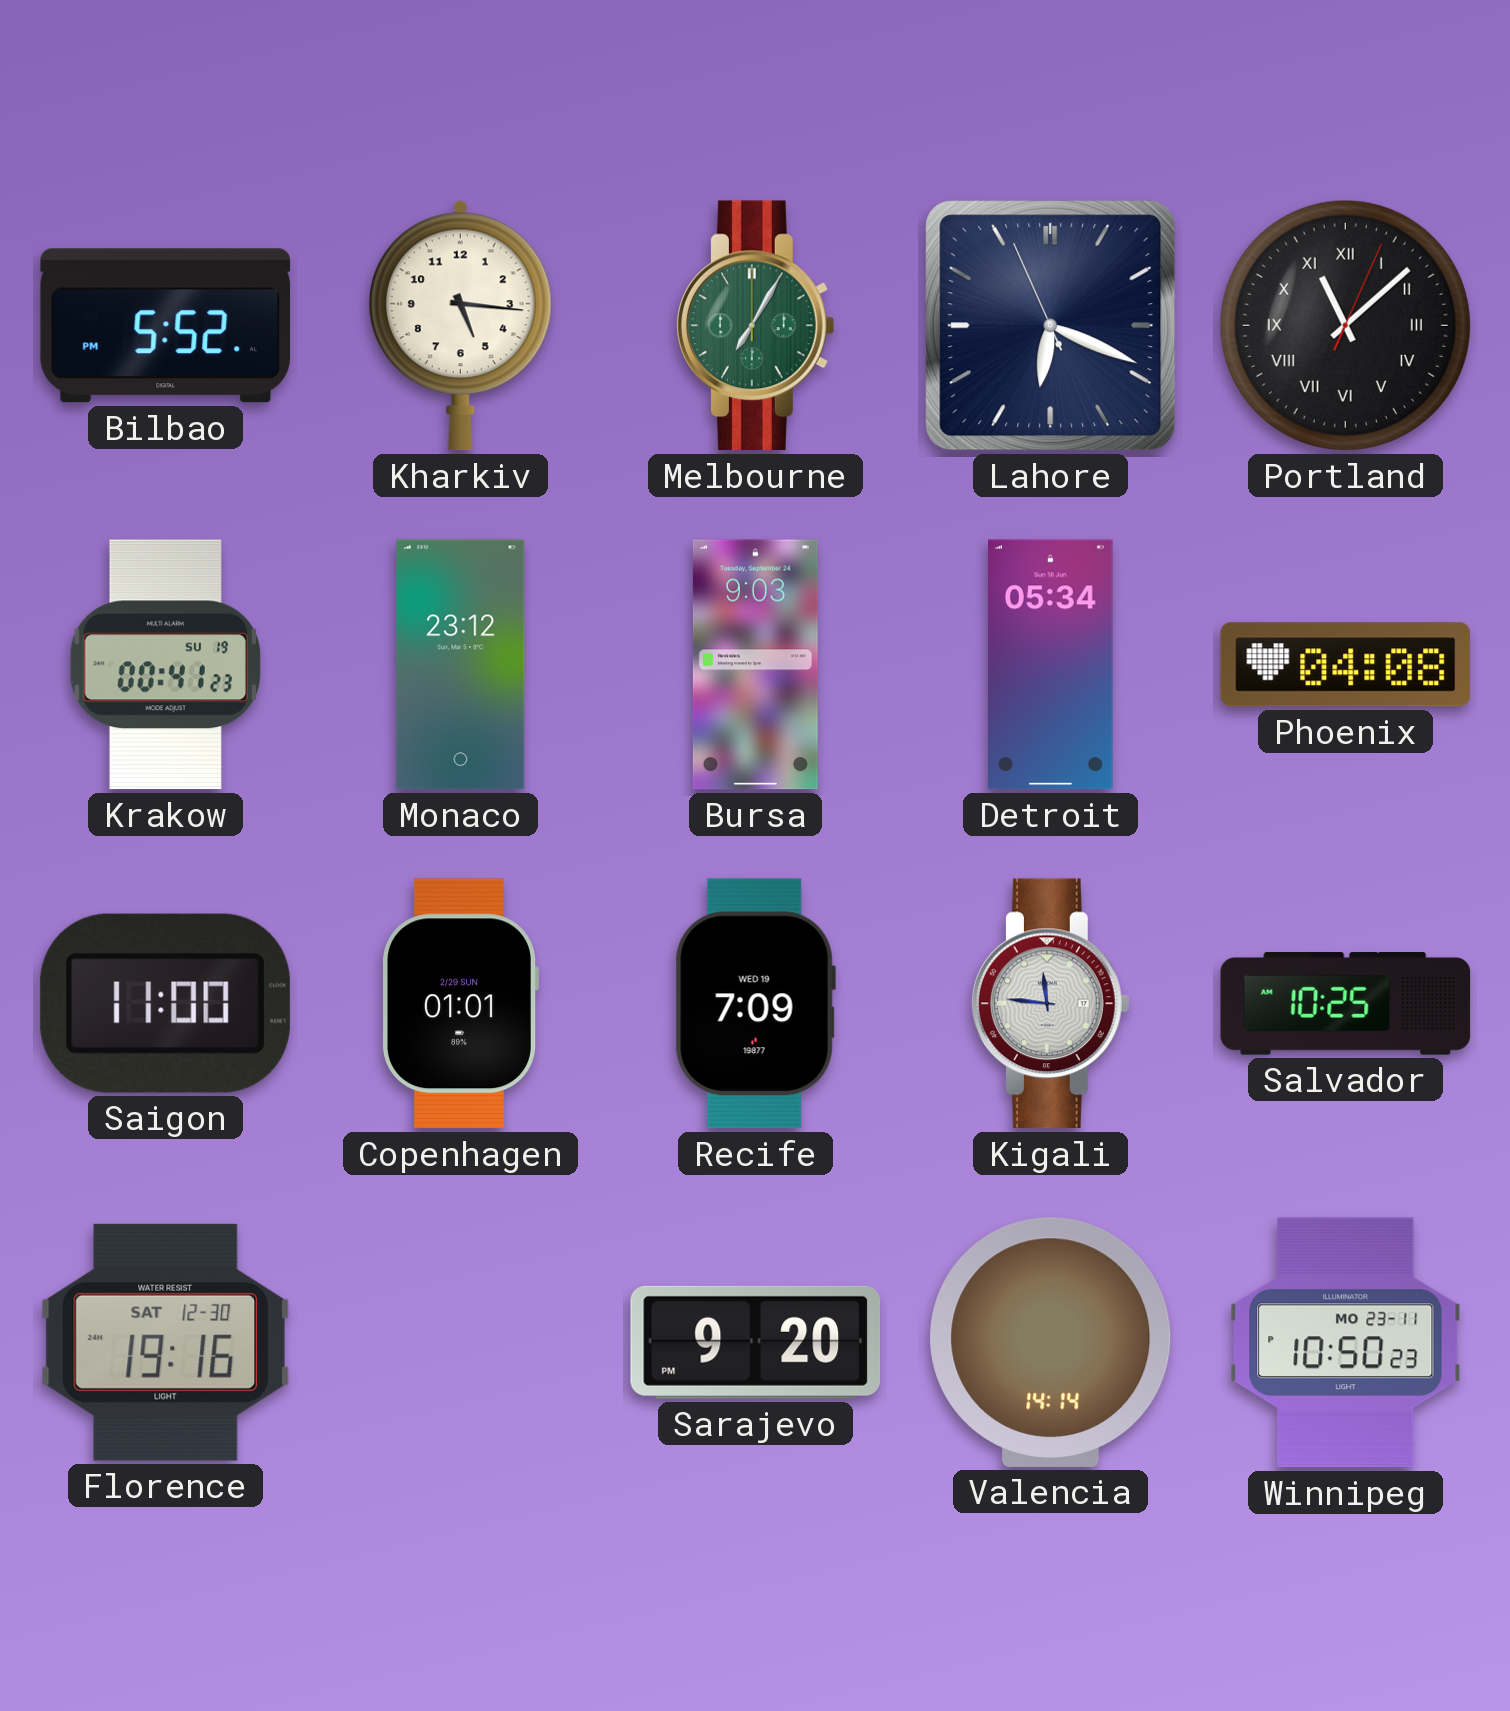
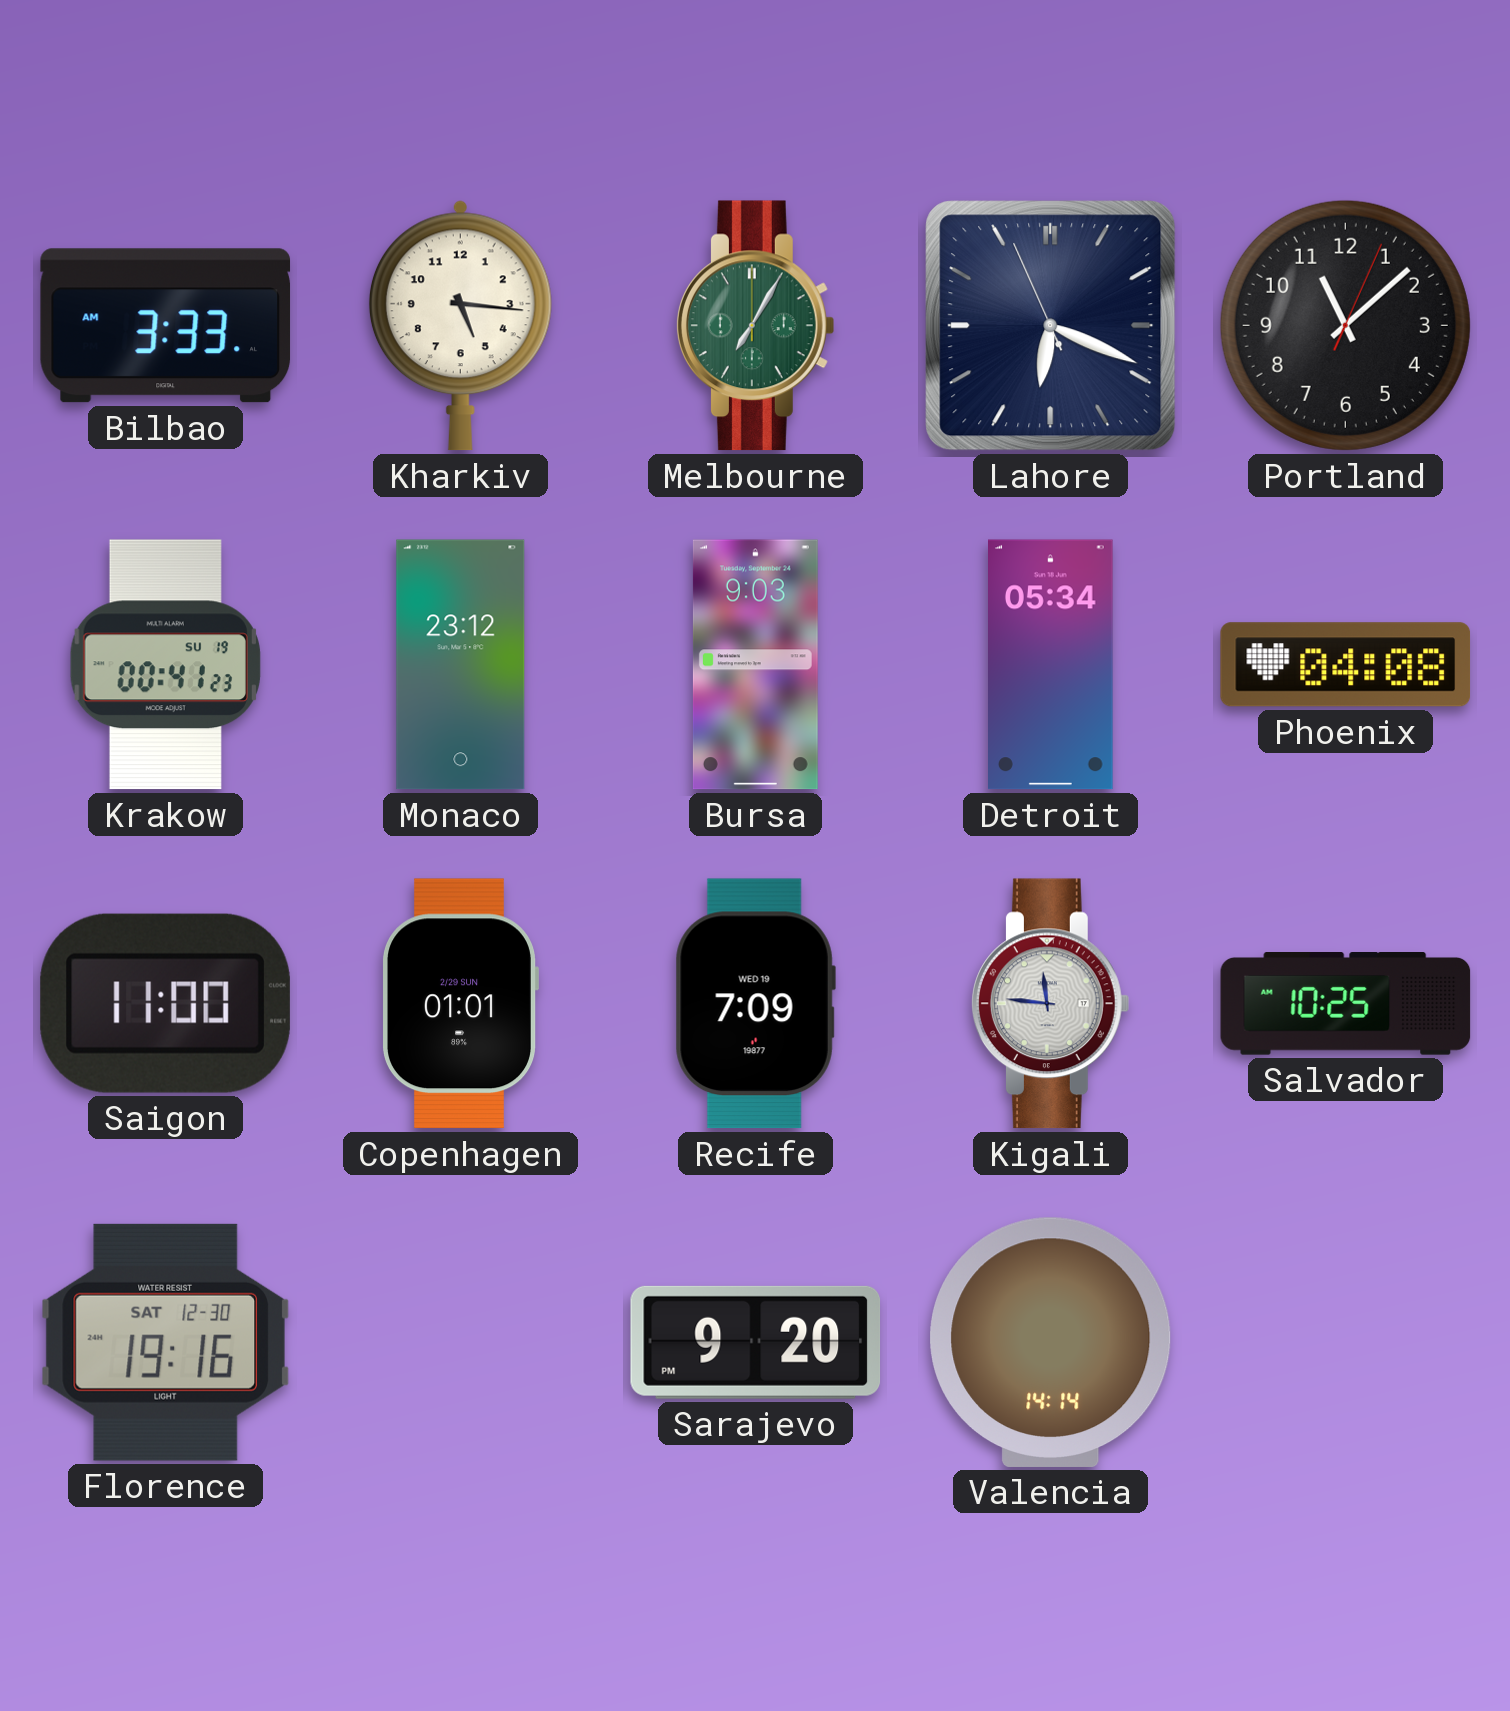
Bilbao: 5:52 -> 3:33 (166, 326)
Portland numerals: Roman -> Arabic (1345, 325)
Winnipeg: 10:50 -> none (1346, 1343)
